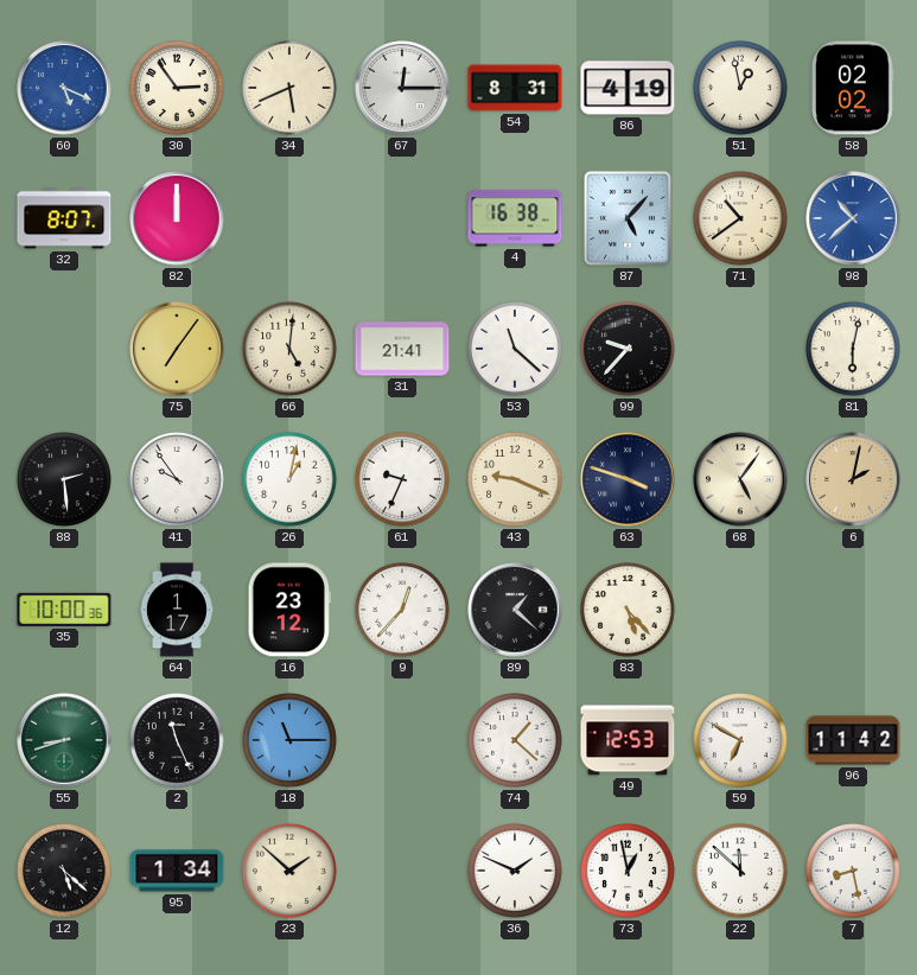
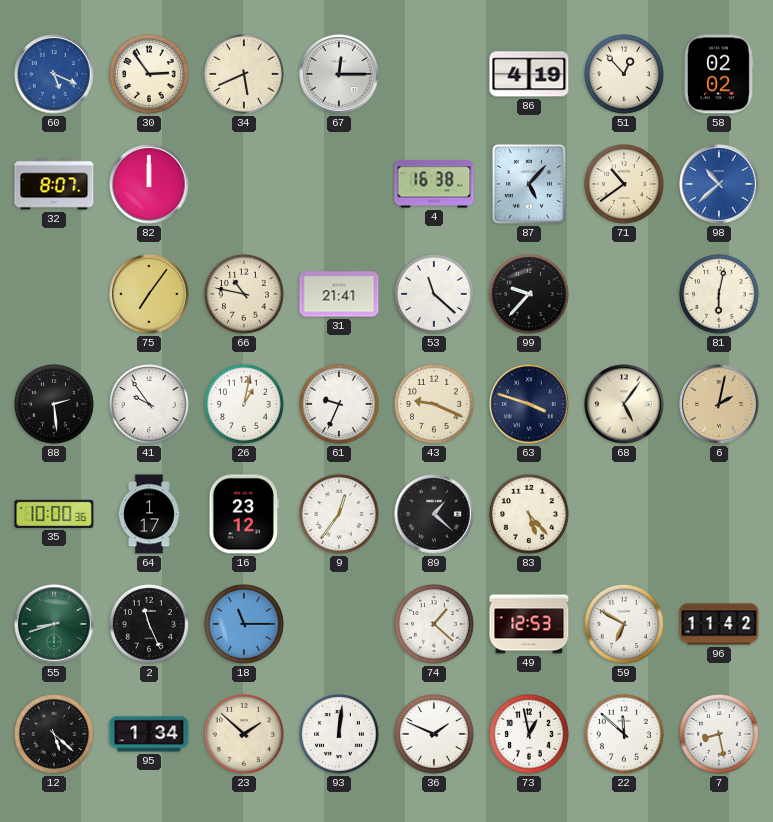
54: 8:31 -> none (515, 88)
51: 12:58 -> 12:53 (625, 75)
66: 5:01 -> 10:47 (245, 295)
9: 12:37 -> 12:36 (340, 515)
93: none -> 12:01 (340, 735)
